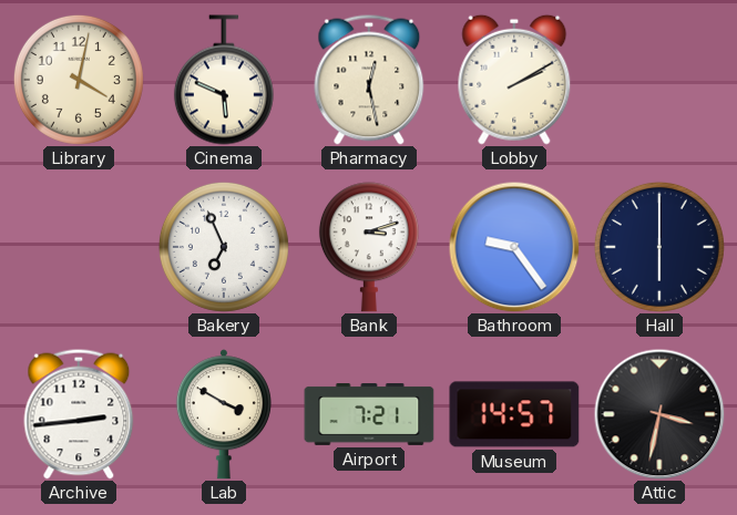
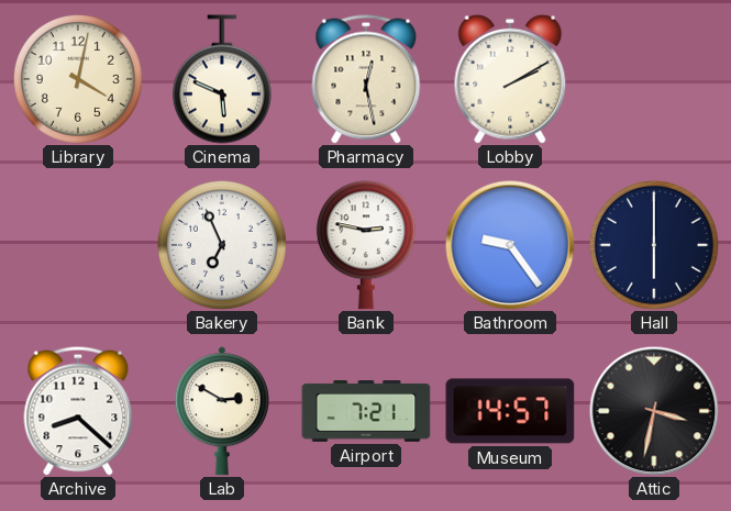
Bank: 3:12 -> 2:47 (366, 245)
Archive: 2:44 -> 8:22 (78, 411)
Lab: 3:50 -> 2:50 (222, 411)
